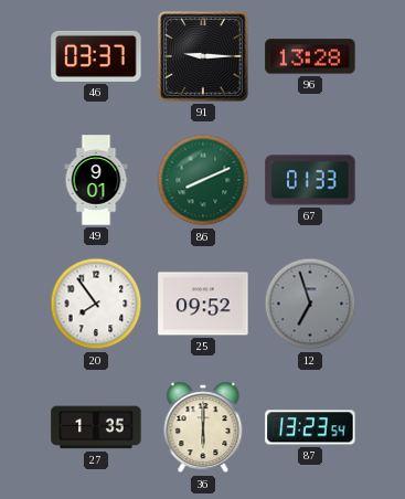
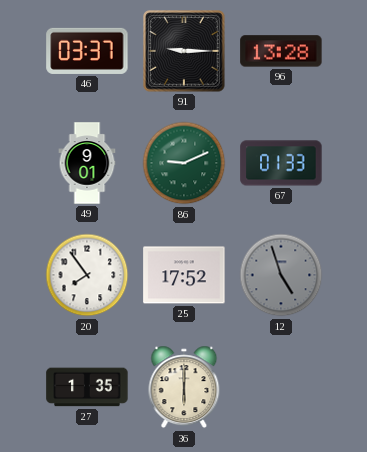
86: 8:11 -> 9:11 (184, 163)
25: 09:52 -> 17:52 (184, 275)
12: 6:57 -> 4:57 (281, 275)
87: 13:23 -> none (310, 427)
